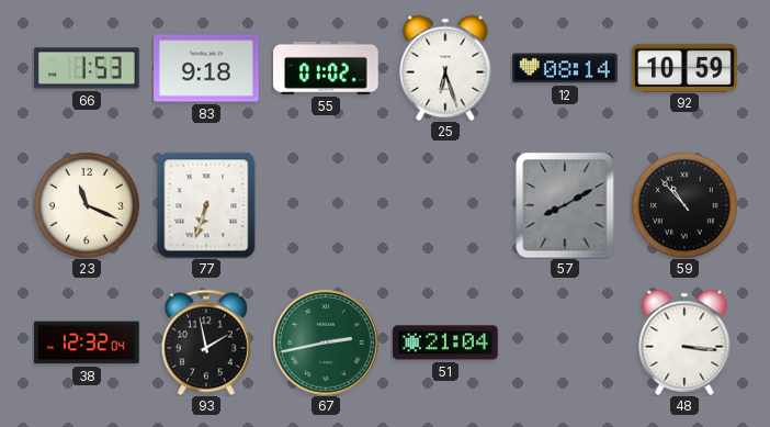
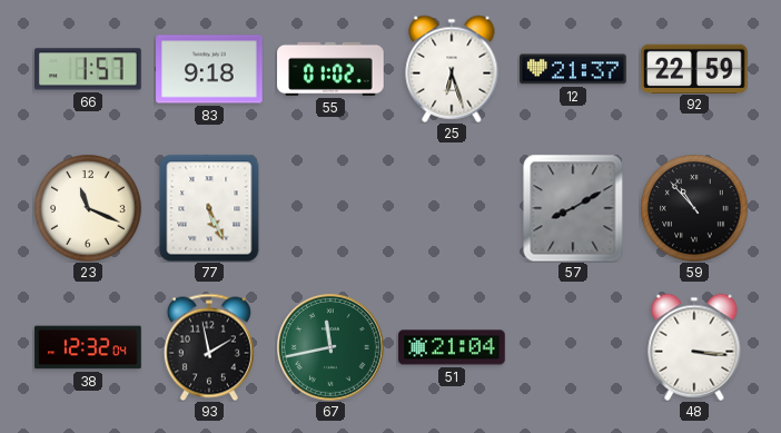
66: 1:53 -> 1:57 (89, 69)
12: 08:14 -> 21:37 (573, 69)
92: 10:59 -> 22:59 (694, 68)
77: 6:33 -> 5:26 (209, 208)
67: 2:43 -> 11:43 (330, 347)
